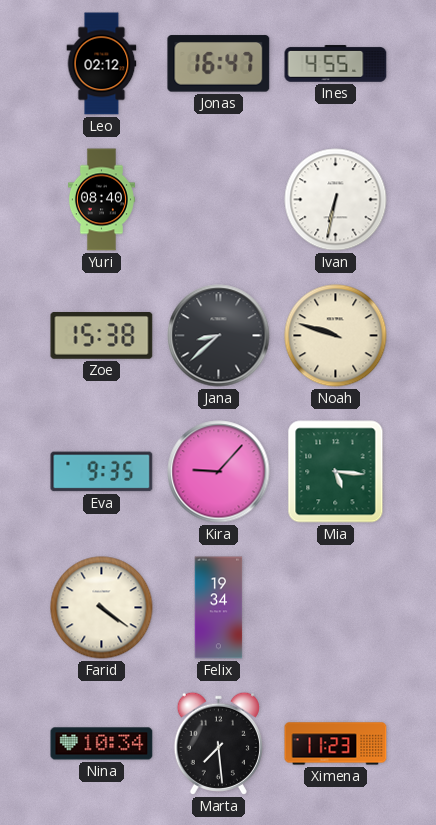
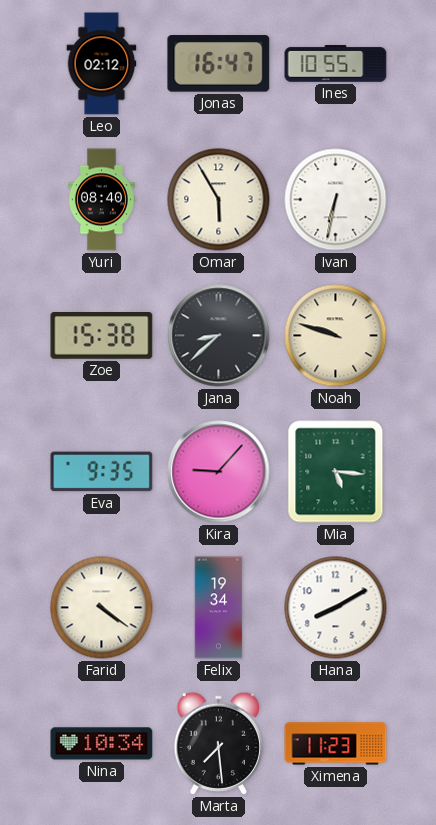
Ines: 4:55 -> 10:55 (336, 64)
Omar: none -> 5:55 (219, 200)
Hana: none -> 8:10 (336, 608)
